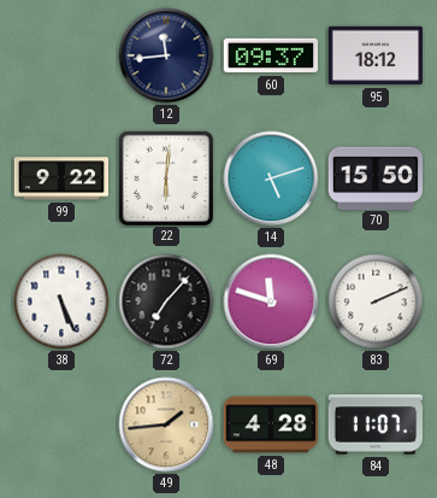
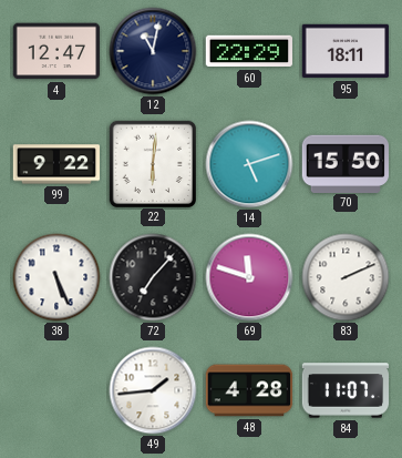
4: none -> 12:47 (56, 51)
12: 11:44 -> 11:02 (153, 51)
60: 09:37 -> 22:29 (248, 51)
95: 18:12 -> 18:11 (346, 51)
49 dial: champagne -> white (153, 390)
